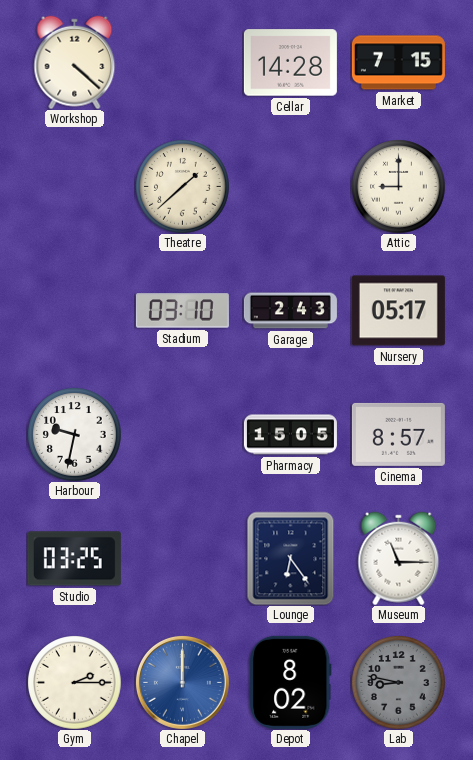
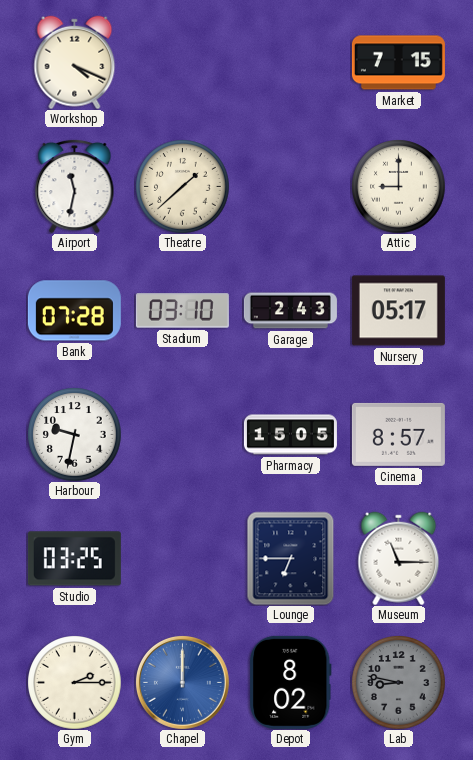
Workshop: 4:22 -> 4:19 (75, 62)
Cellar: 14:28 -> none (290, 63)
Airport: none -> 11:32 (75, 186)
Bank: none -> 07:28 (74, 311)
Lounge: 6:24 -> 6:45 (291, 558)
